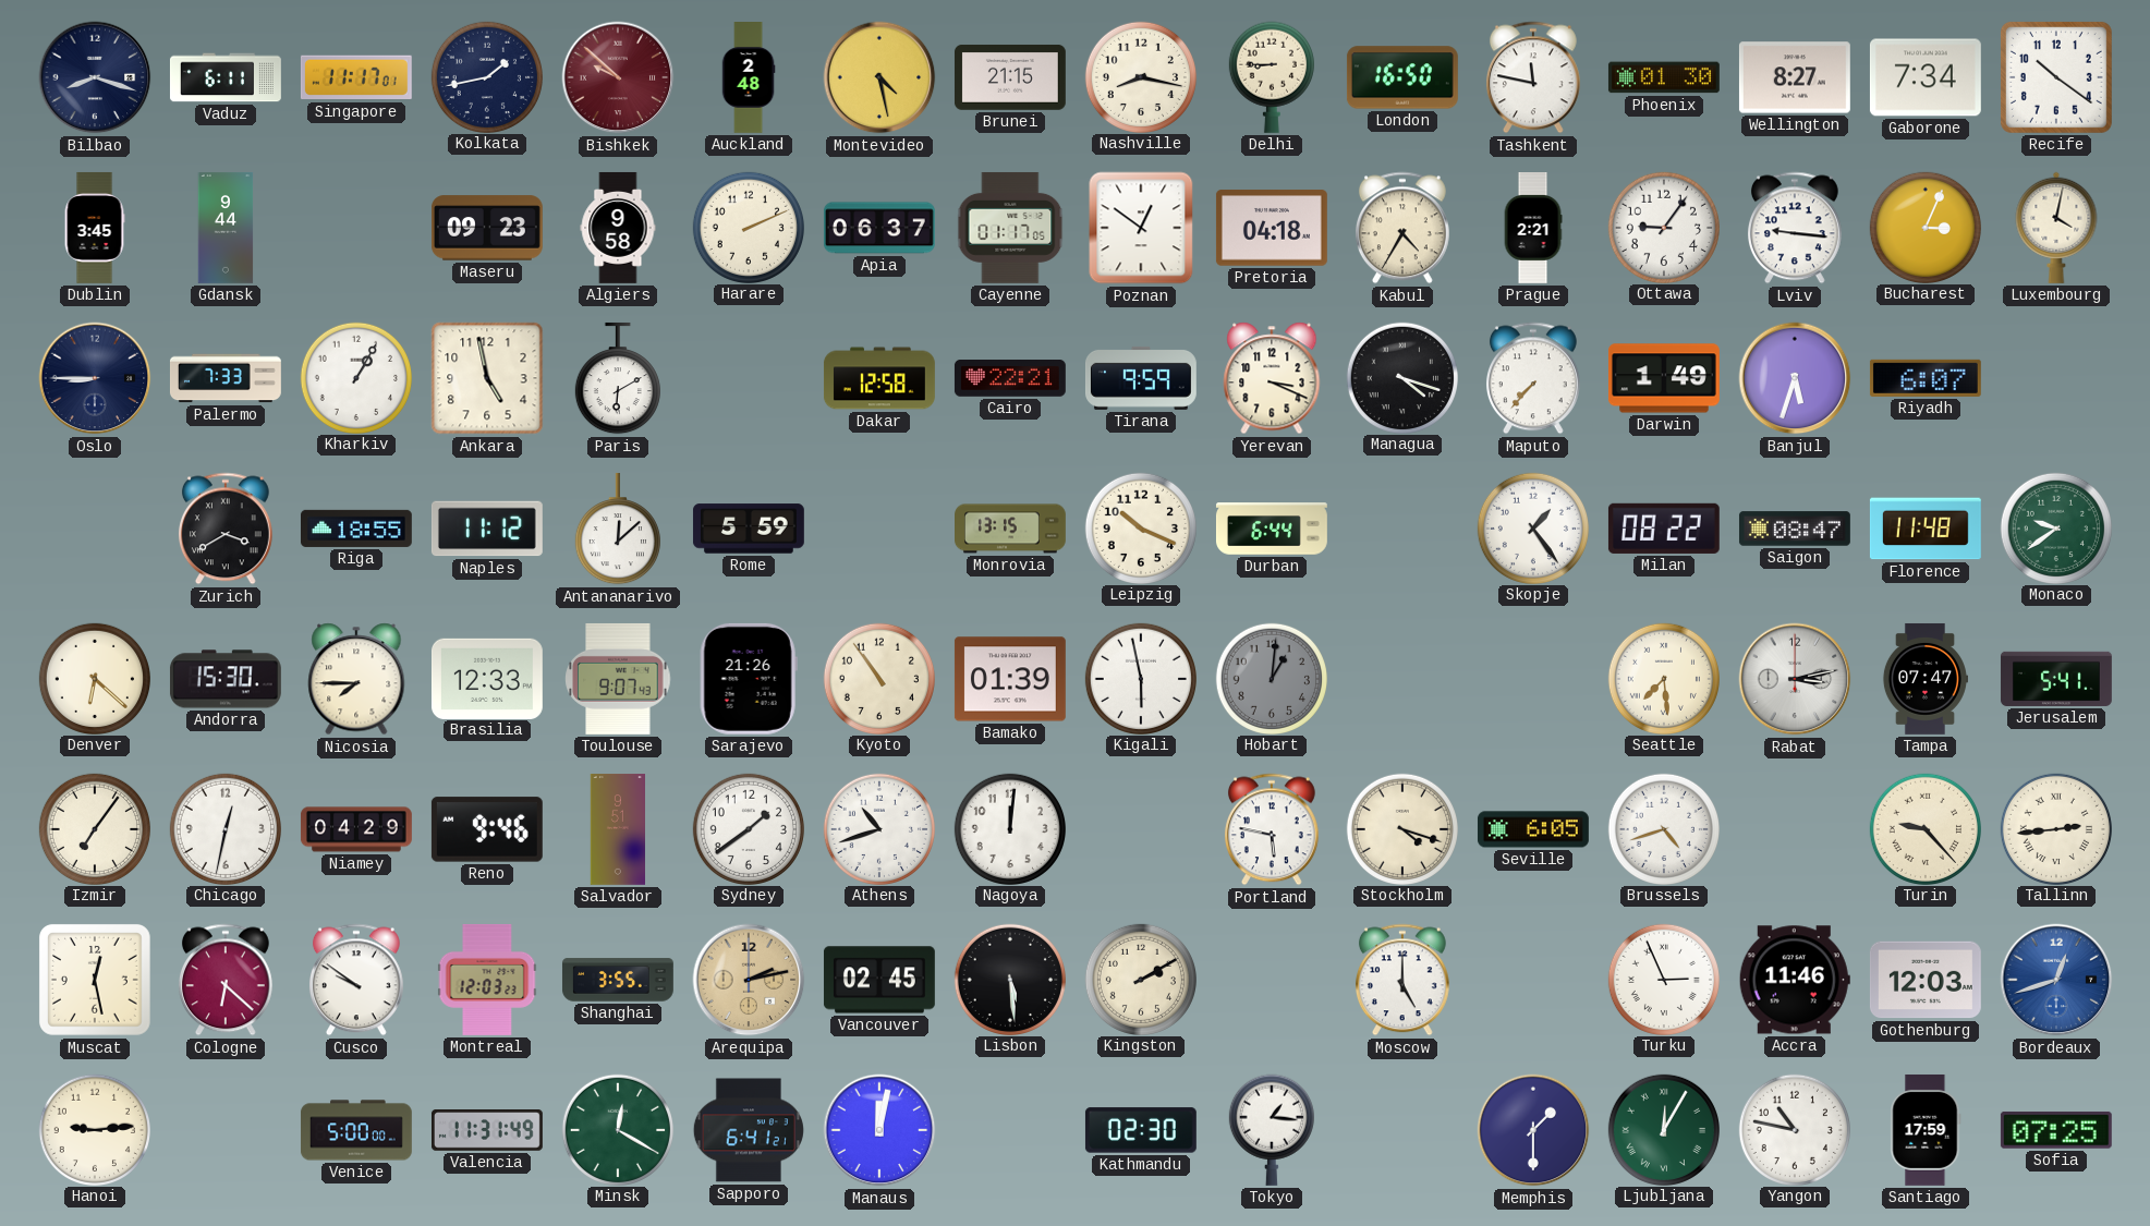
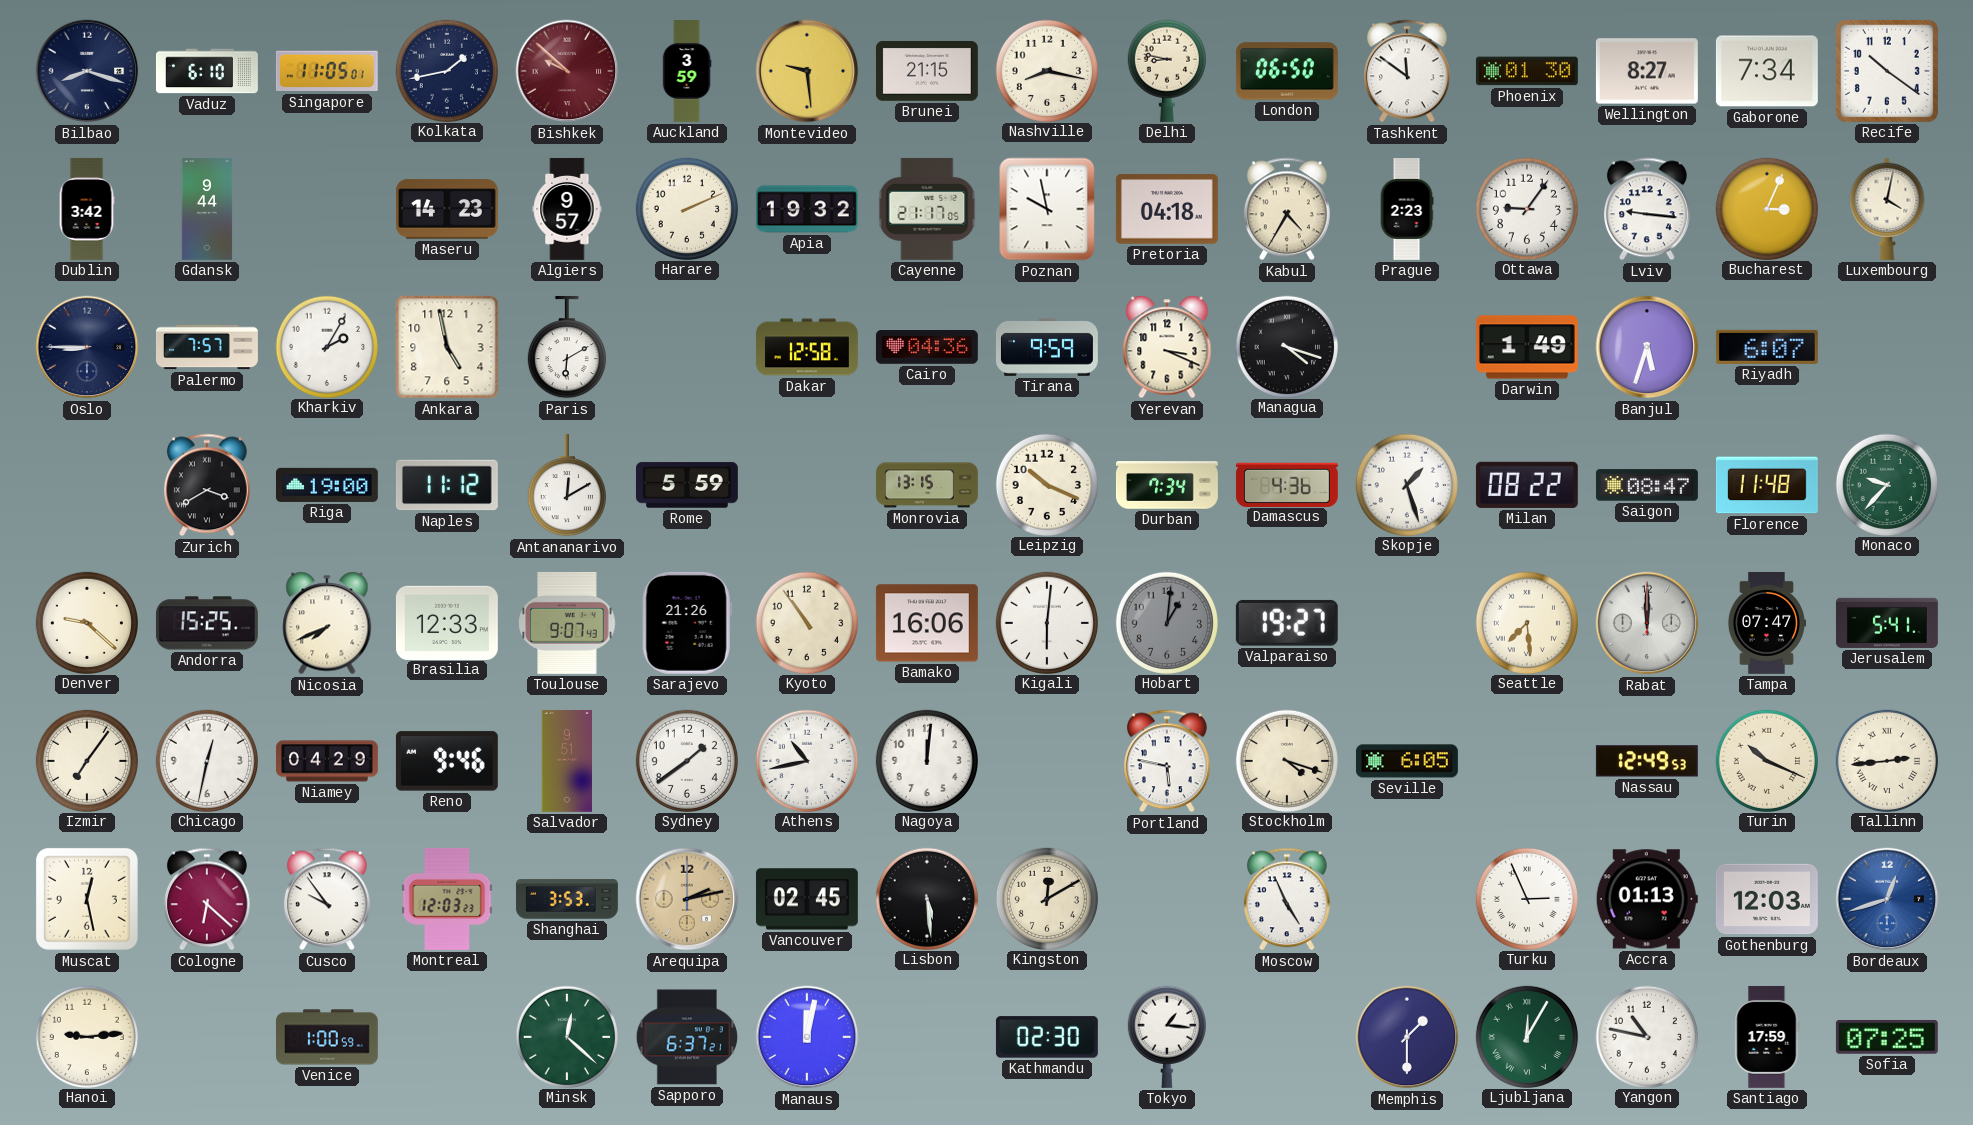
Vaduz: 6:11 -> 6:10 (207, 71)
Singapore: 11:17 -> 11:05 (327, 71)
Auckland: 2:48 -> 3:59 (687, 72)
Montevideo: 4:28 -> 9:29 (807, 71)
Delhi: 8:45 -> 8:47 (1167, 71)
London: 16:50 -> 06:50 (1287, 71)
Tashkent: 11:47 -> 11:51 (1407, 71)
Dublin: 3:45 -> 3:42 (87, 209)
Maseru: 09:23 -> 14:23 (447, 209)
Algiers: 9:58 -> 9:57 (567, 209)
Apia: 06:37 -> 19:32 (807, 209)
Cayenne: 01:17 -> 21:17 (927, 209)
Poznan: 12:51 -> 9:58 (1047, 209)
Prague: 2:21 -> 2:23 (1407, 210)
Palermo: 7:33 -> 7:57 (207, 347)
Kharkiv: 1:05 -> 2:05 (326, 346)
Cairo: 22:21 -> 04:36 (927, 348)
Maputo: 7:37 -> none (1533, 378)
Riga: 18:55 -> 19:00 (327, 485)
Antananarivo: 12:08 -> 12:10 (567, 485)
Durban: 6:44 -> 7:34 (1167, 485)
Damascus: none -> 4:36 (1287, 484)
Skopje: 1:24 -> 1:27 (1406, 484)
Monaco: 9:39 -> 9:37 (1886, 484)
Denver: 6:22 -> 9:22 (86, 622)
Andorra: 15:30 -> 15:25 (207, 623)
Nicosia: 7:45 -> 7:41 (327, 623)
Bamako: 01:39 -> 16:06 (927, 623)
Kigali: 5:58 -> 6:01 (1046, 622)
Valparaiso: none -> 19:27 (1287, 623)
Rabat: 3:13 -> 12:00 (1647, 623)
Athens: 10:42 -> 10:43 (806, 760)
Brussels: 4:42 -> none (1663, 828)
Nassau: none -> 12:49 (1647, 761)
Turin: 9:23 -> 10:19 (1766, 760)
Cusco: 9:51 -> 9:54 (327, 899)
Shanghai: 3:55 -> 3:53 (567, 899)
Kingston: 2:10 -> 12:10 (1046, 898)
Moscow: 5:00 -> 4:56 (1287, 899)
Accra: 11:46 -> 01:13 (1647, 899)
Venice: 5:00 -> 1:00 (327, 1037)
Valencia: 11:31 -> none (487, 1131)
Minsk: 12:20 -> 12:22 (566, 1036)
Sapporo: 6:41 -> 6:37 (687, 1037)
